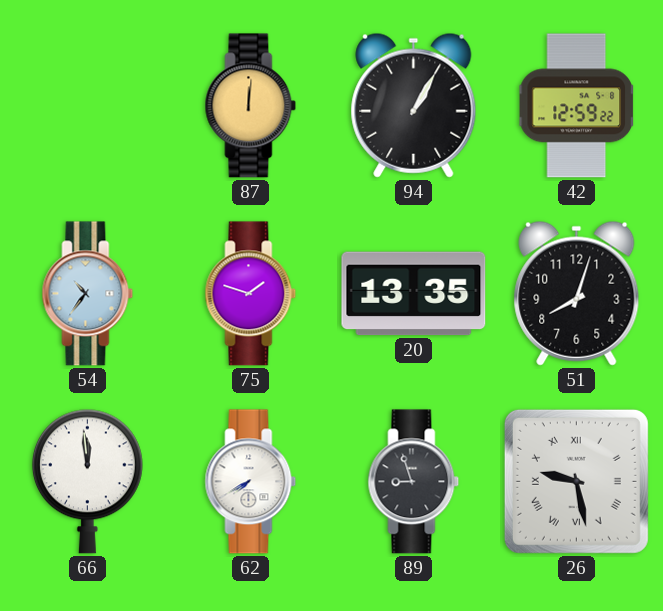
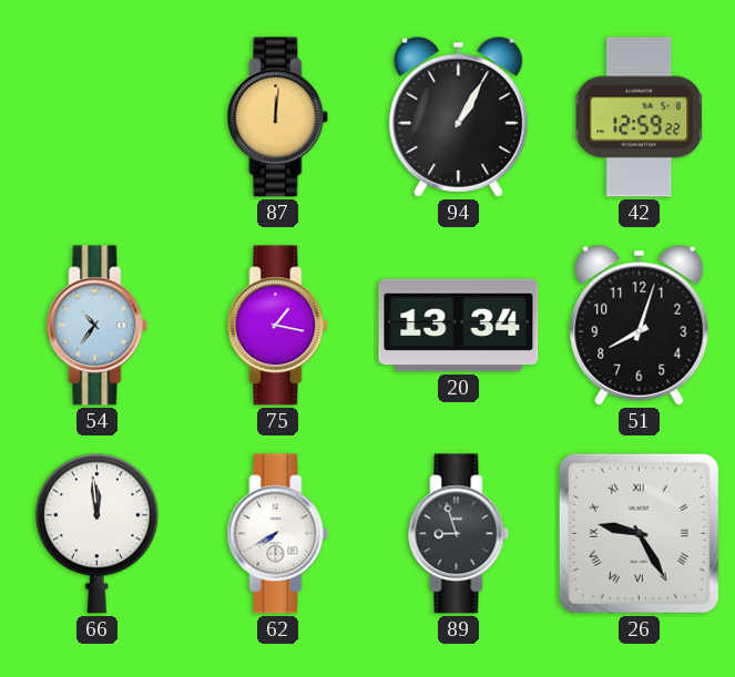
75: 1:48 -> 1:17 (278, 326)
20: 13:35 -> 13:34 (459, 326)
26: 9:28 -> 9:25 (639, 533)
